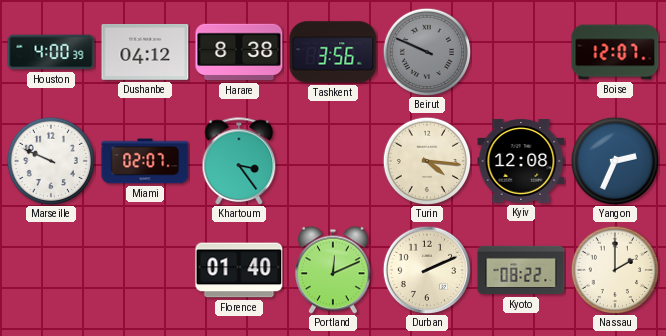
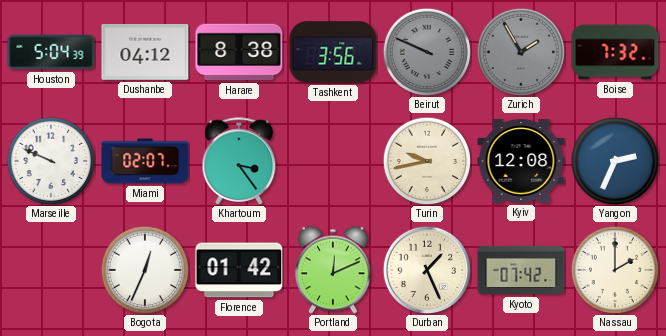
Houston: 4:00 -> 5:04 (51, 52)
Zurich: none -> 1:55 (521, 52)
Boise: 12:07 -> 7:32 (615, 52)
Turin: 4:16 -> 9:43 (427, 161)
Bogota: none -> 12:34 (145, 270)
Florence: 01:40 -> 01:42 (239, 270)
Durban: 2:11 -> 1:26 (426, 269)
Kyoto: 08:22 -> 07:42 (521, 270)
